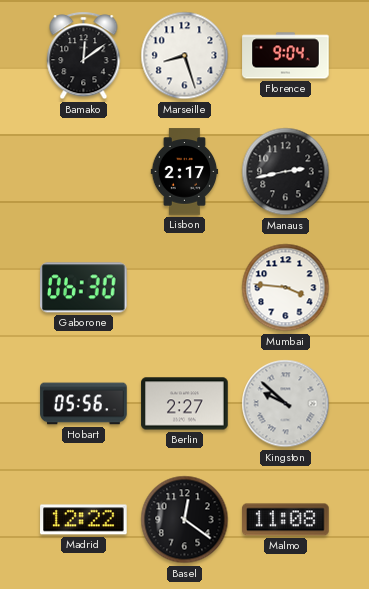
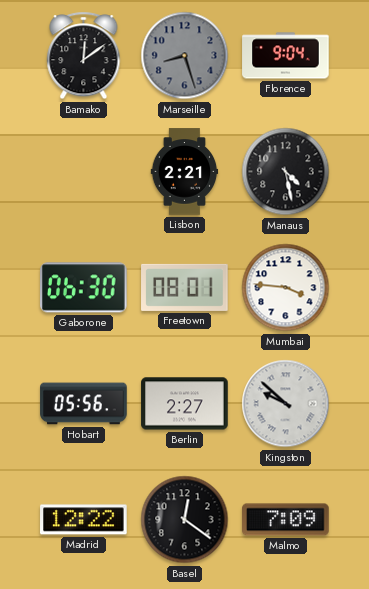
Marseille dial: white -> grey (185, 56)
Lisbon: 2:17 -> 2:21 (185, 172)
Manaus: 2:43 -> 4:28 (286, 172)
Freetown: none -> 08:01 (185, 287)
Malmo: 11:08 -> 7:09 (286, 520)
